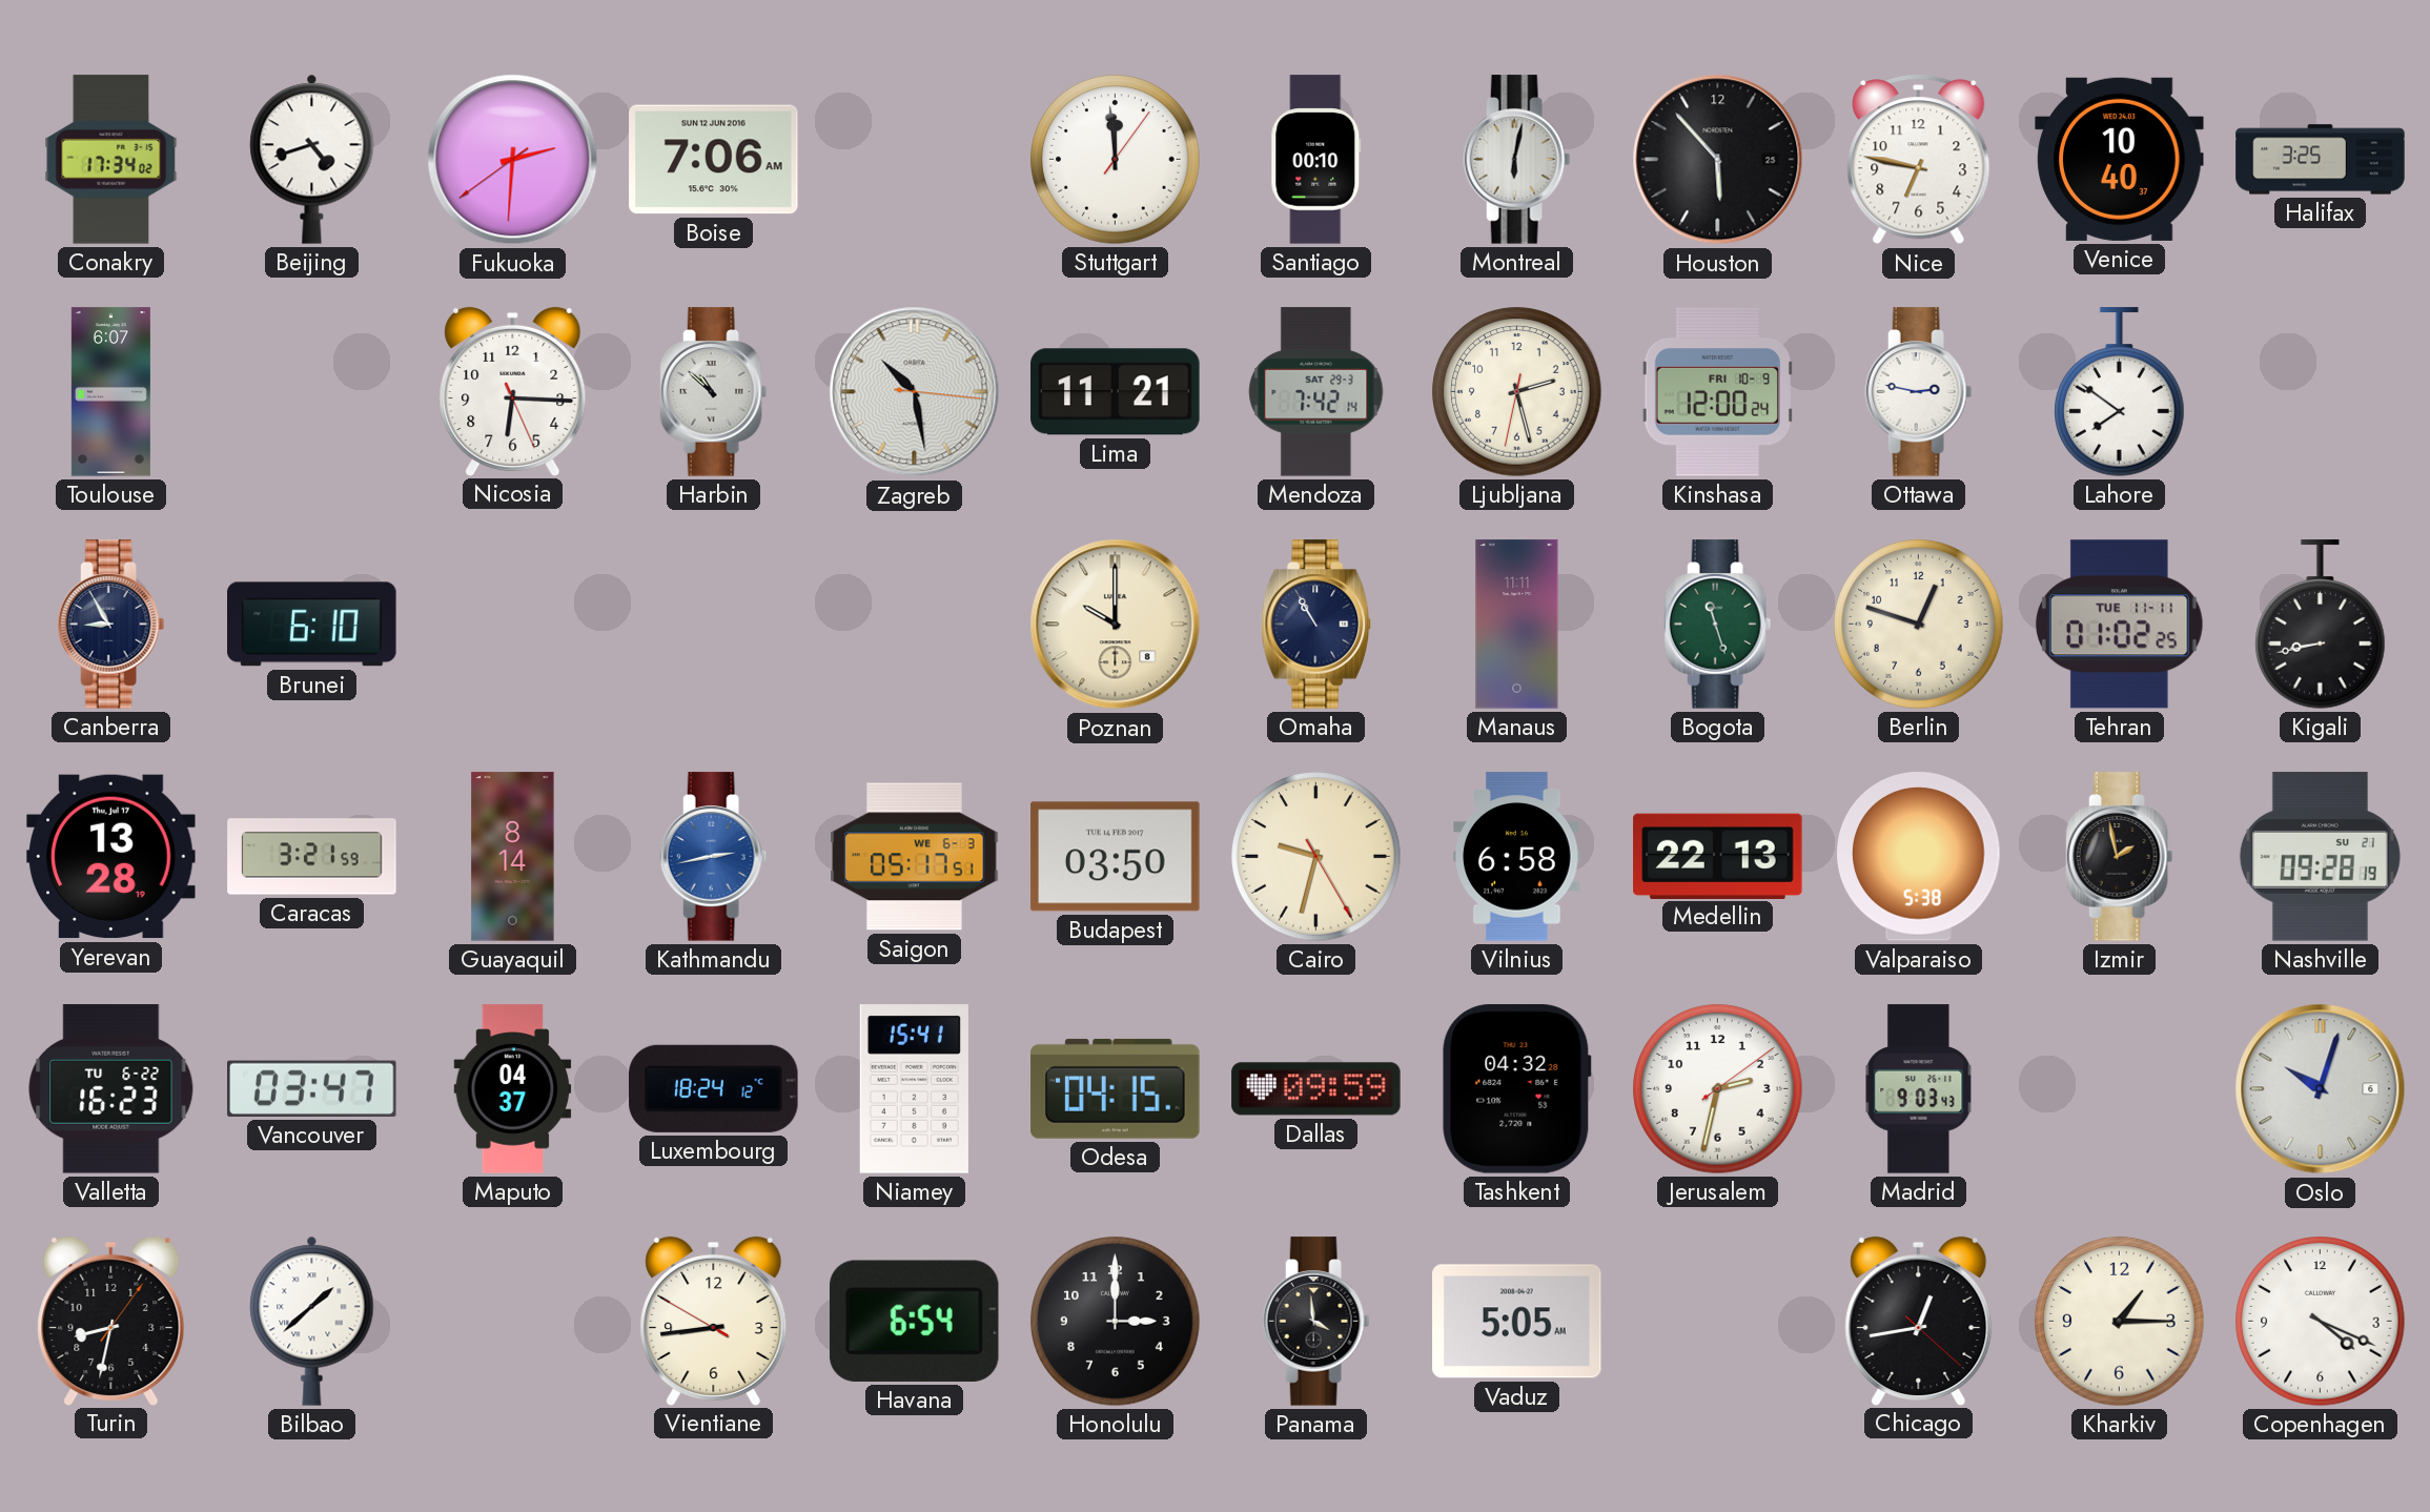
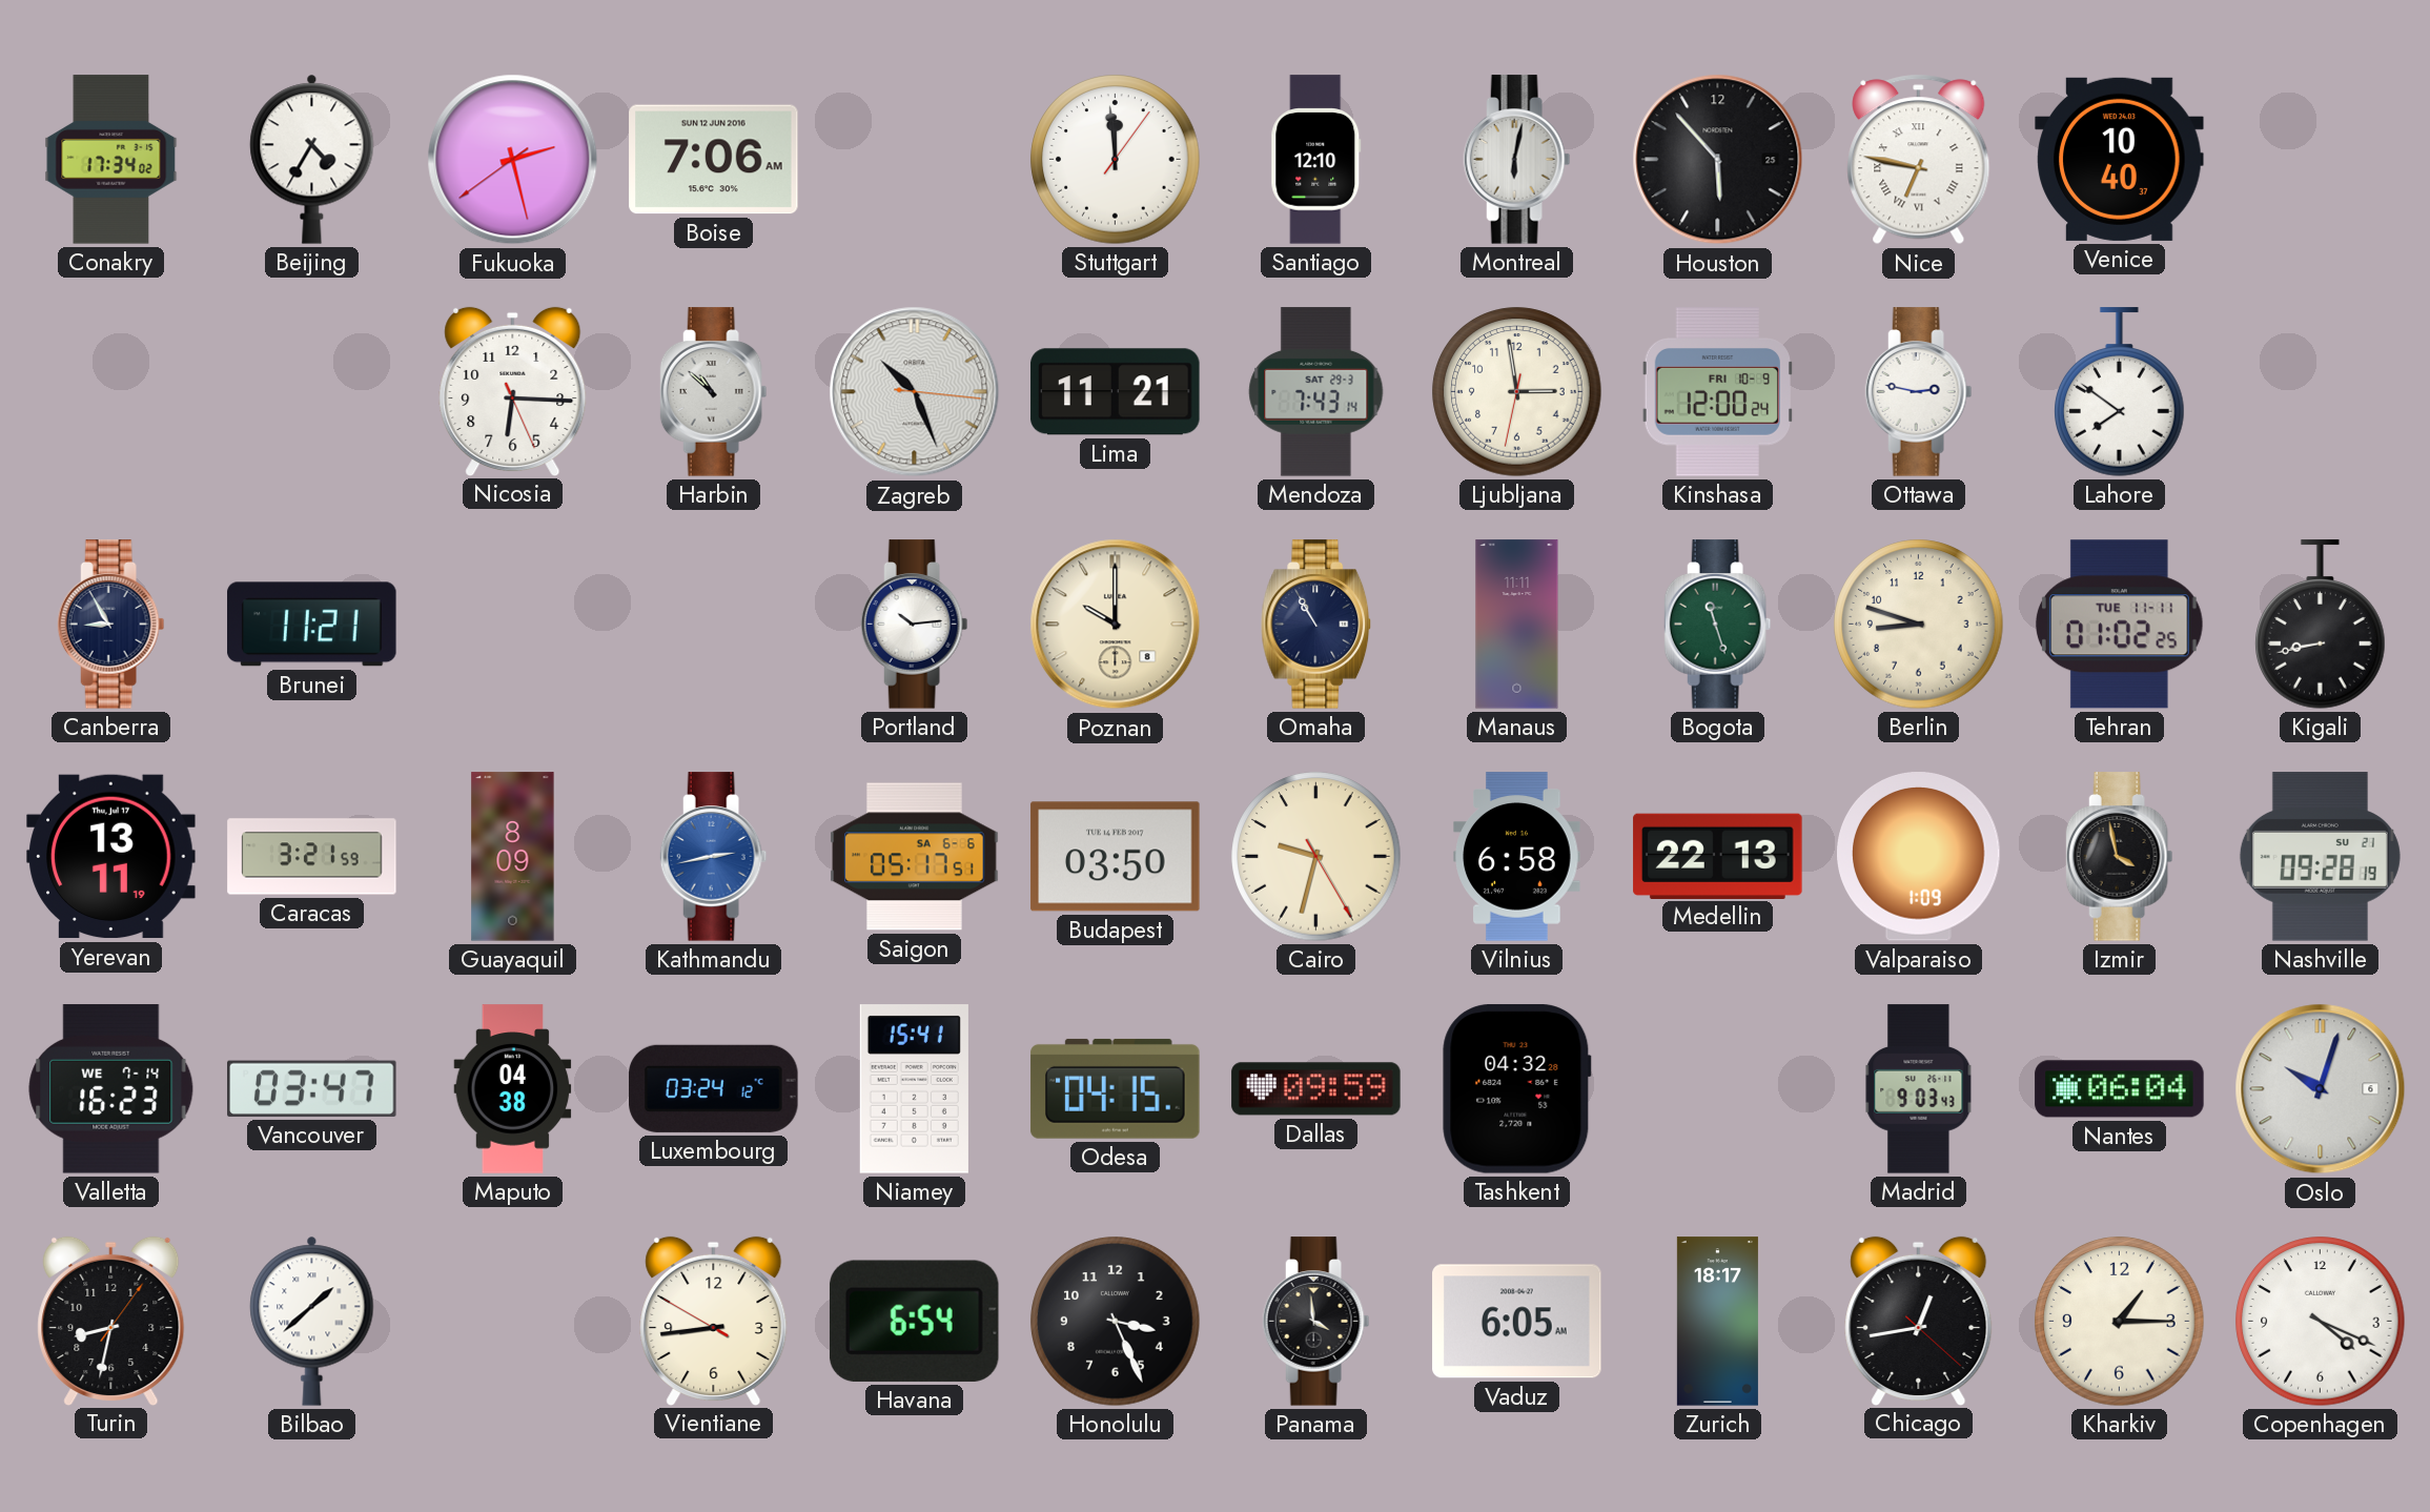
Beijing: 4:42 -> 4:35 (312, 159)
Fukuoka: 2:30 -> 2:27 (513, 160)
Santiago: 00:10 -> 12:10 (1316, 160)
Nice numerals: Arabic -> Roman (1919, 160)
Halifax: 3:25 -> none (2321, 160)
Toulouse: 6:07 -> none (110, 392)
Zagreb: 10:28 -> 10:26 (915, 392)
Mendoza: 7:42 -> 7:43 (1316, 392)
Ljubljana: 2:27 -> 2:58 (1517, 392)
Brunei: 6:10 -> 11:21 (312, 625)
Portland: none -> 10:14 (915, 625)
Berlin: 12:48 -> 8:48 (1919, 625)
Yerevan: 13:28 -> 13:11 (111, 857)
Guayaquil: 8:14 -> 8:09 (513, 857)
Saigon date: WE 6-3 -> SA 6-6 (915, 857)
Valparaiso: 5:38 -> 1:09 (1919, 857)
Izmir: 1:58 -> 3:58 (2120, 857)
Valletta date: TU 6-22 -> WE 7-14 (111, 1089)
Maputo: 04:37 -> 04:38 (513, 1089)
Luxembourg: 18:24 -> 03:24 (714, 1088)
Jerusalem: 2:32 -> none (1718, 1089)
Nantes: none -> 06:04 (2120, 1089)
Honolulu: 3:00 -> 3:26 (1116, 1322)
Vaduz: 5:05 -> 6:05 (1517, 1322)
Zurich: none -> 18:17 (1717, 1322)
